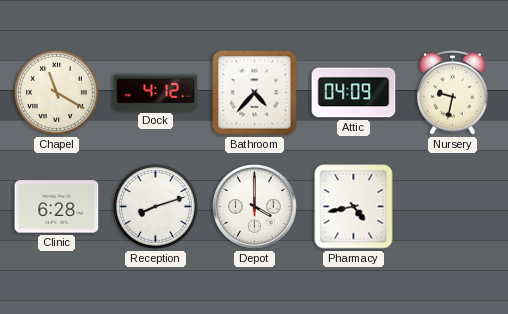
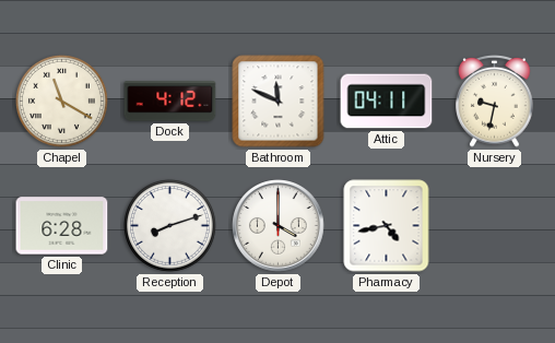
Bathroom: 4:37 -> 11:49 (279, 102)
Attic: 04:09 -> 04:11 (387, 102)
